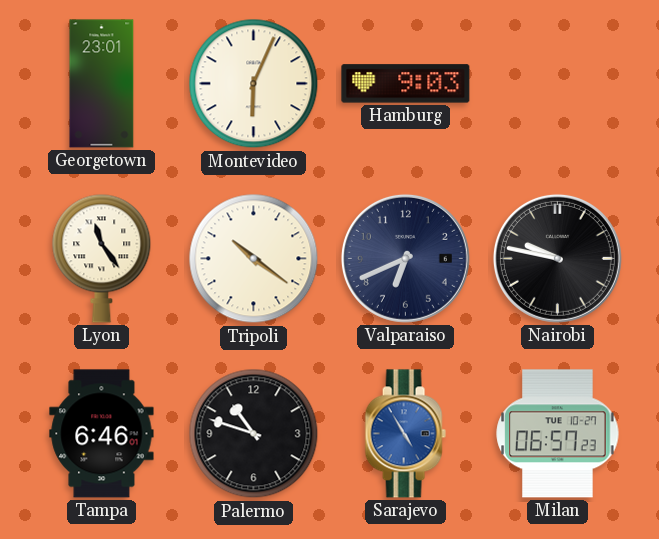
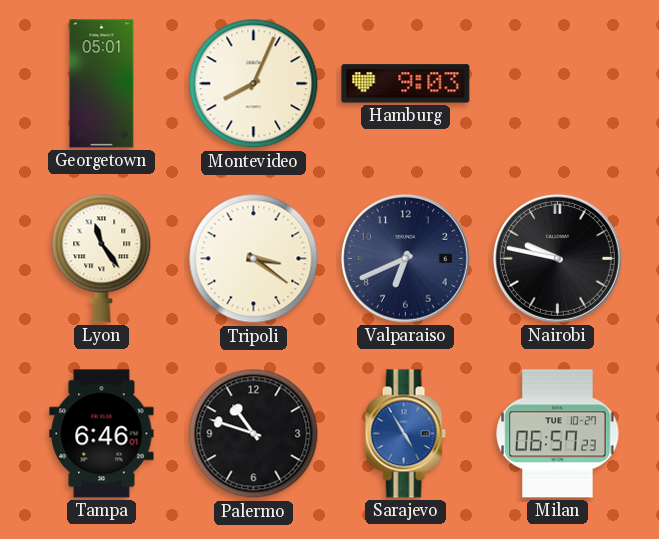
Georgetown: 23:01 -> 05:01 (102, 84)
Montevideo: 6:04 -> 8:04 (254, 84)
Tripoli: 10:21 -> 3:21 (254, 259)
